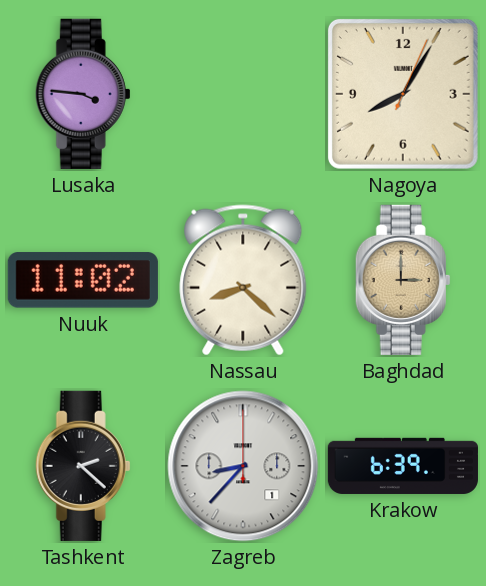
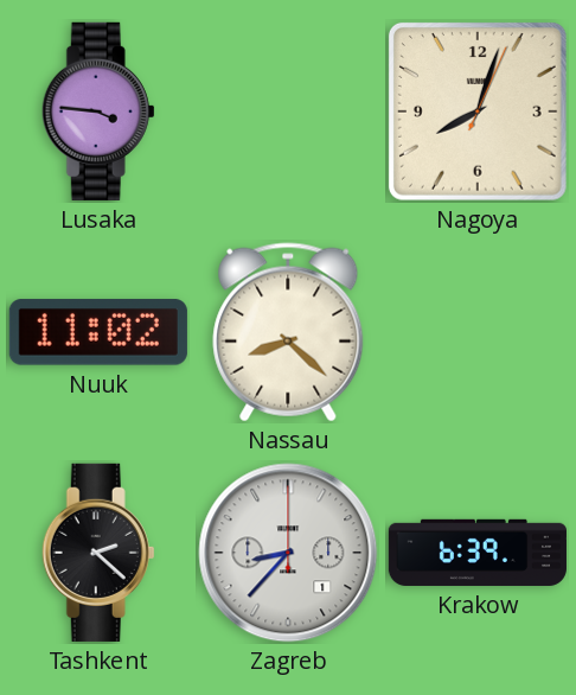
Nagoya: 8:05 -> 8:03 (478, 111)
Baghdad: 3:00 -> none (403, 280)
